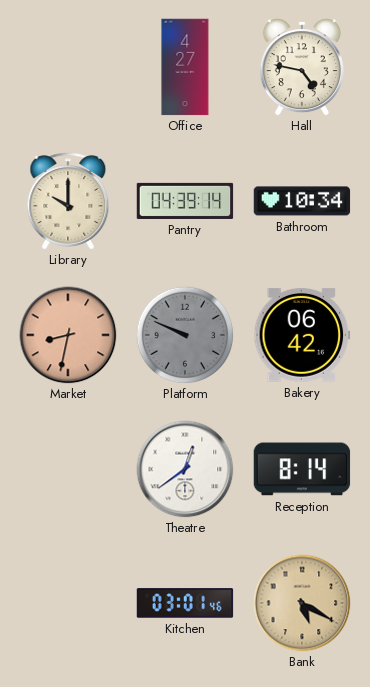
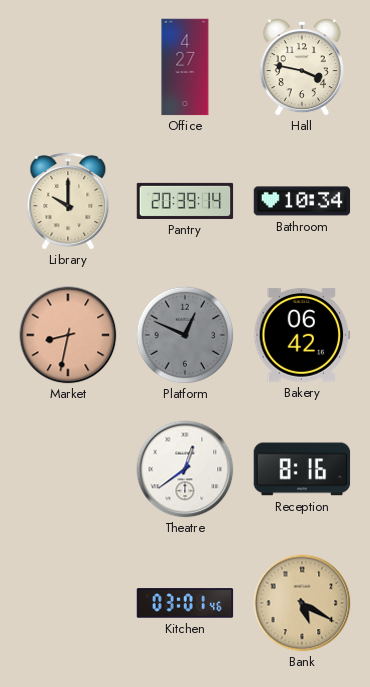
Hall: 4:47 -> 3:47 (302, 68)
Pantry: 04:39 -> 20:39 (185, 201)
Platform: 9:49 -> 12:49 (185, 335)
Reception: 8:14 -> 8:16 (302, 469)
